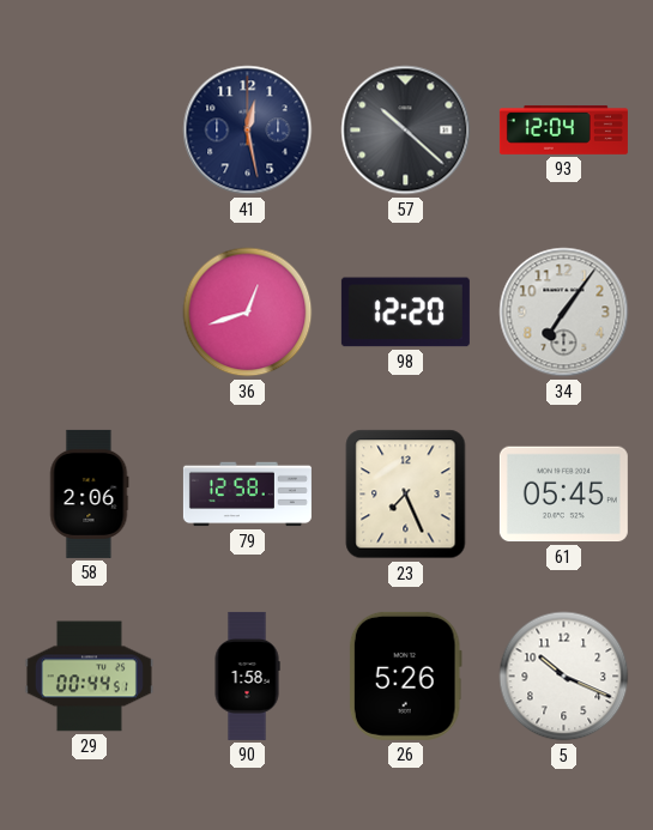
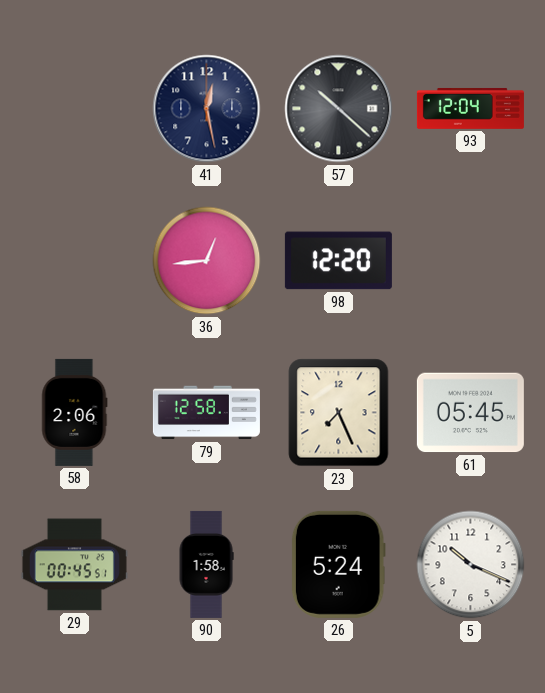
36: 12:42 -> 12:44 (207, 261)
34: 7:06 -> none (564, 313)
29: 00:44 -> 00:45 (74, 565)
26: 5:26 -> 5:24 (338, 564)
